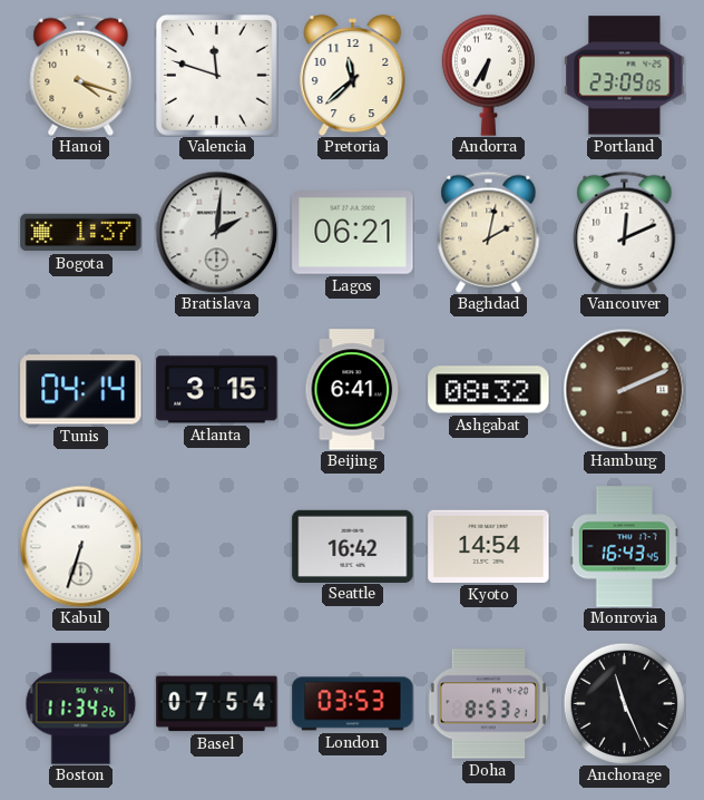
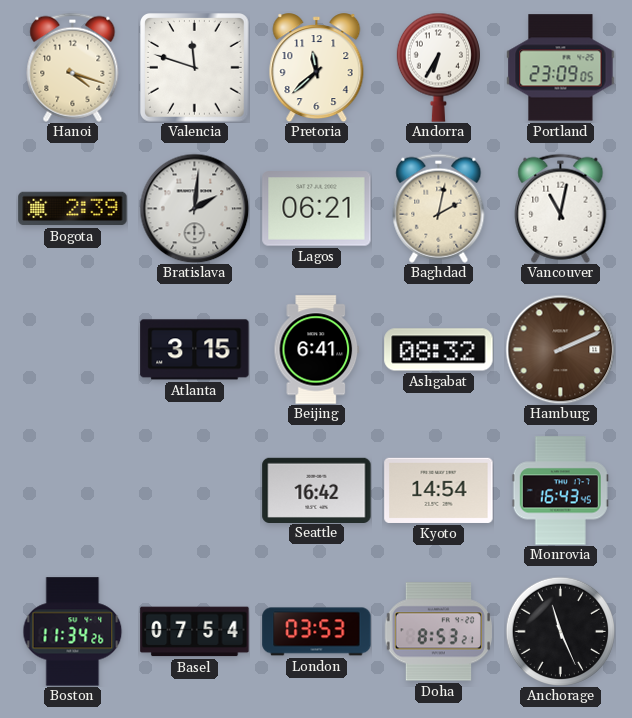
Bogota: 1:37 -> 2:39 (73, 209)
Vancouver: 12:11 -> 11:02 (561, 208)
Tunis: 04:14 -> none (81, 390)
Kabul: 6:33 -> none (80, 546)
